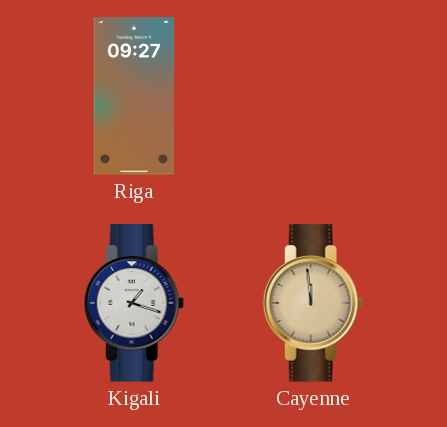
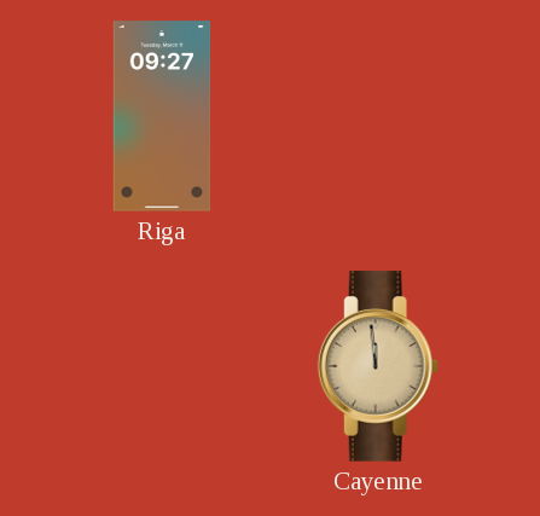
Kigali: 1:18 -> none (134, 303)
